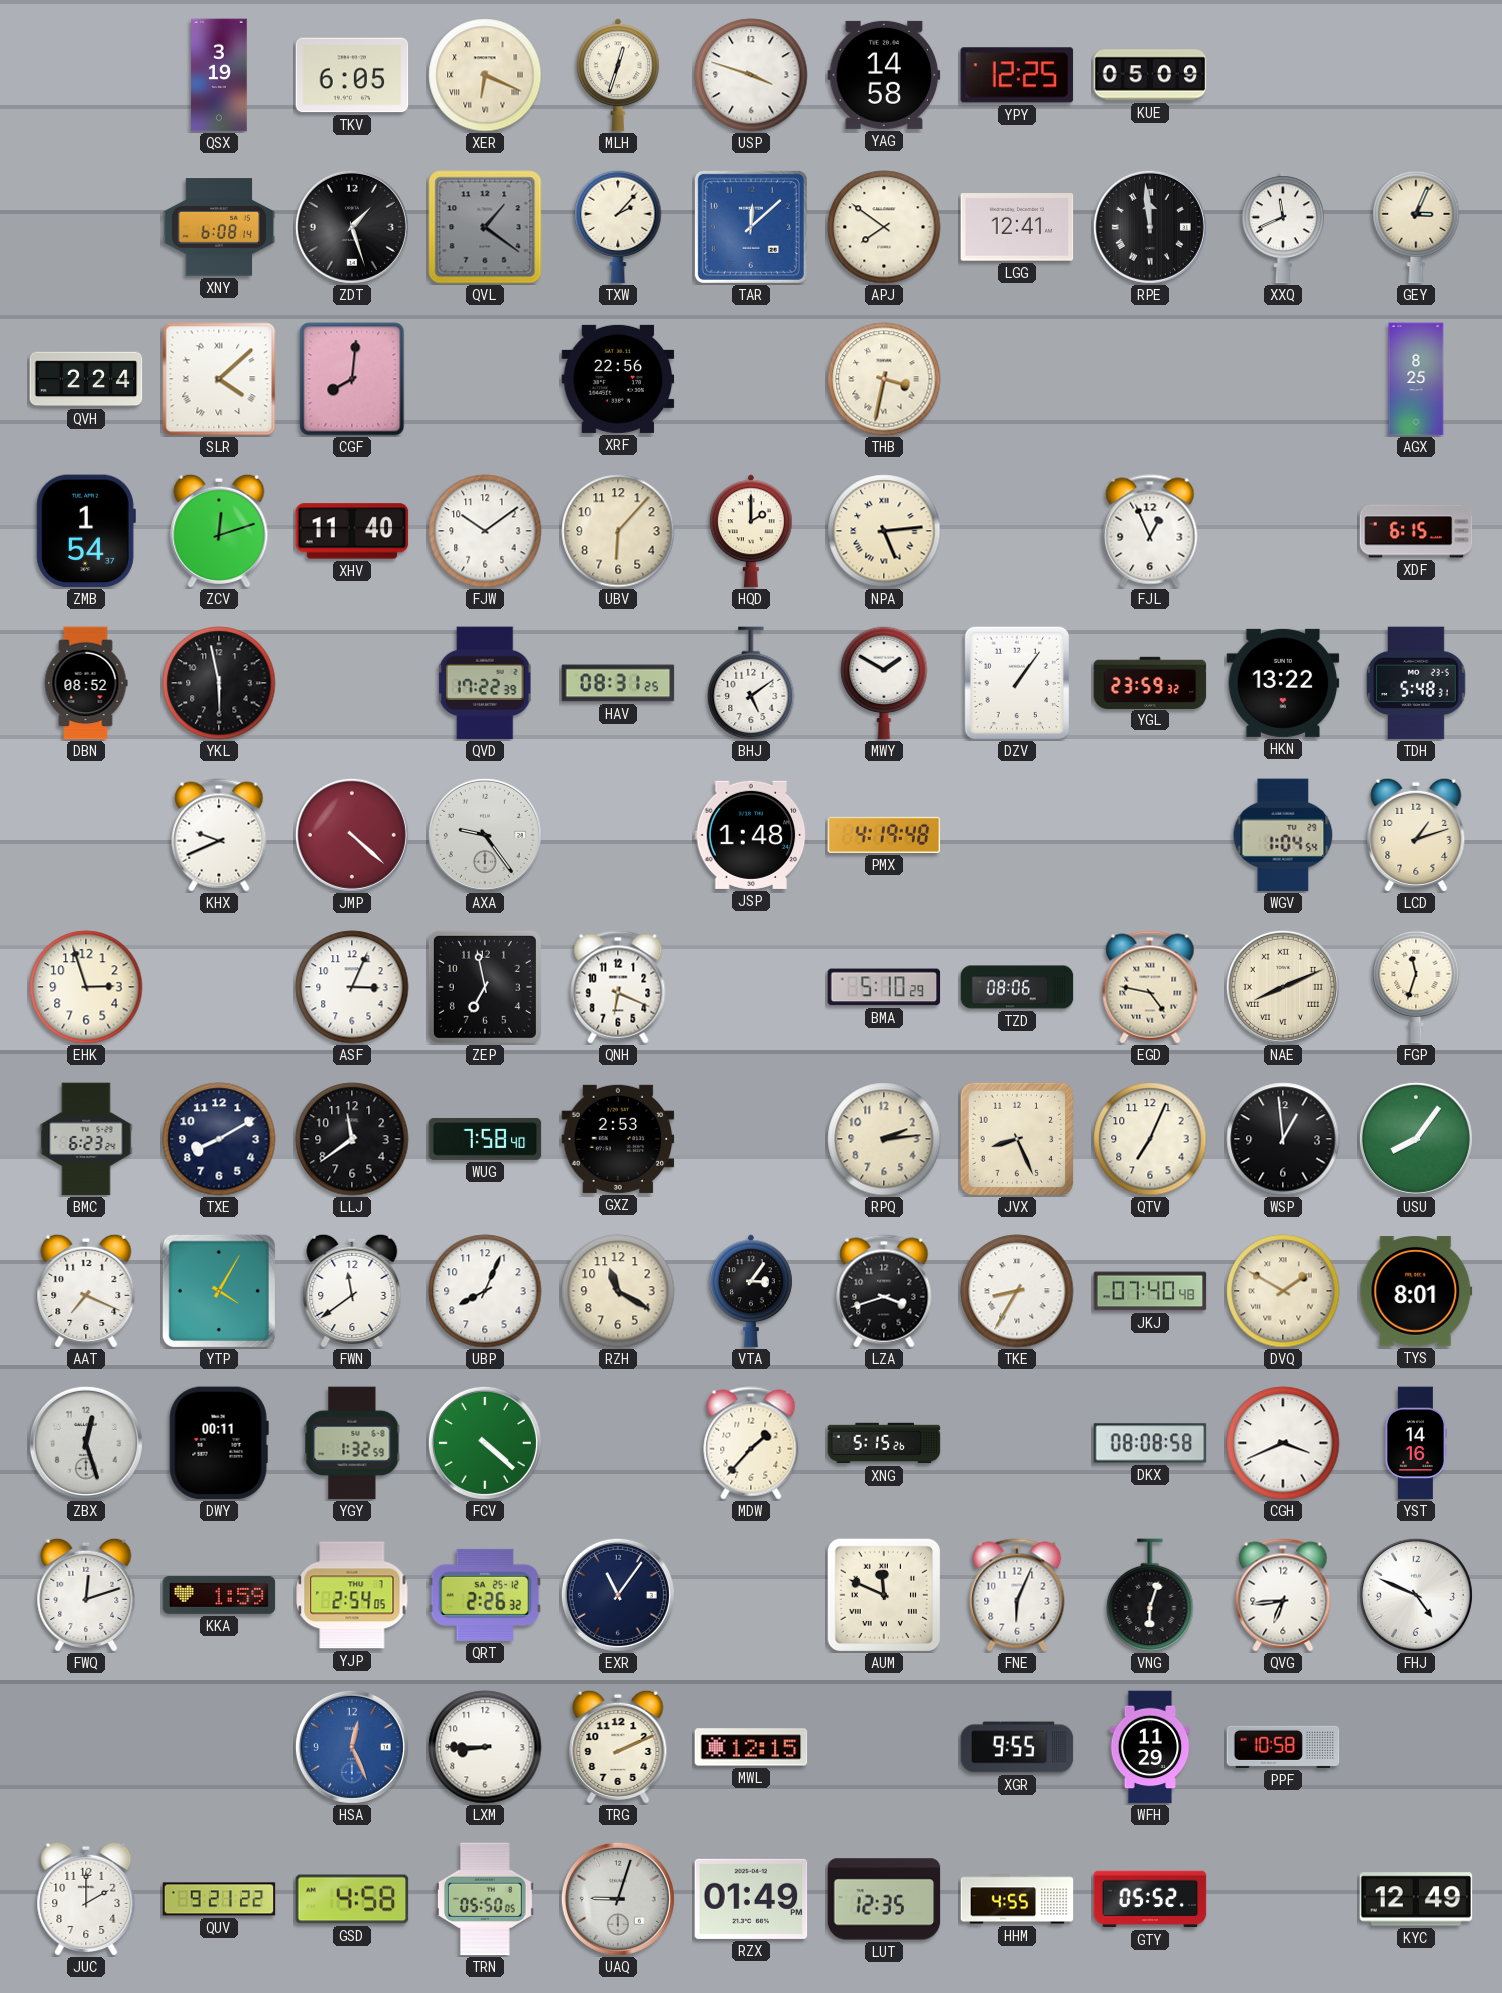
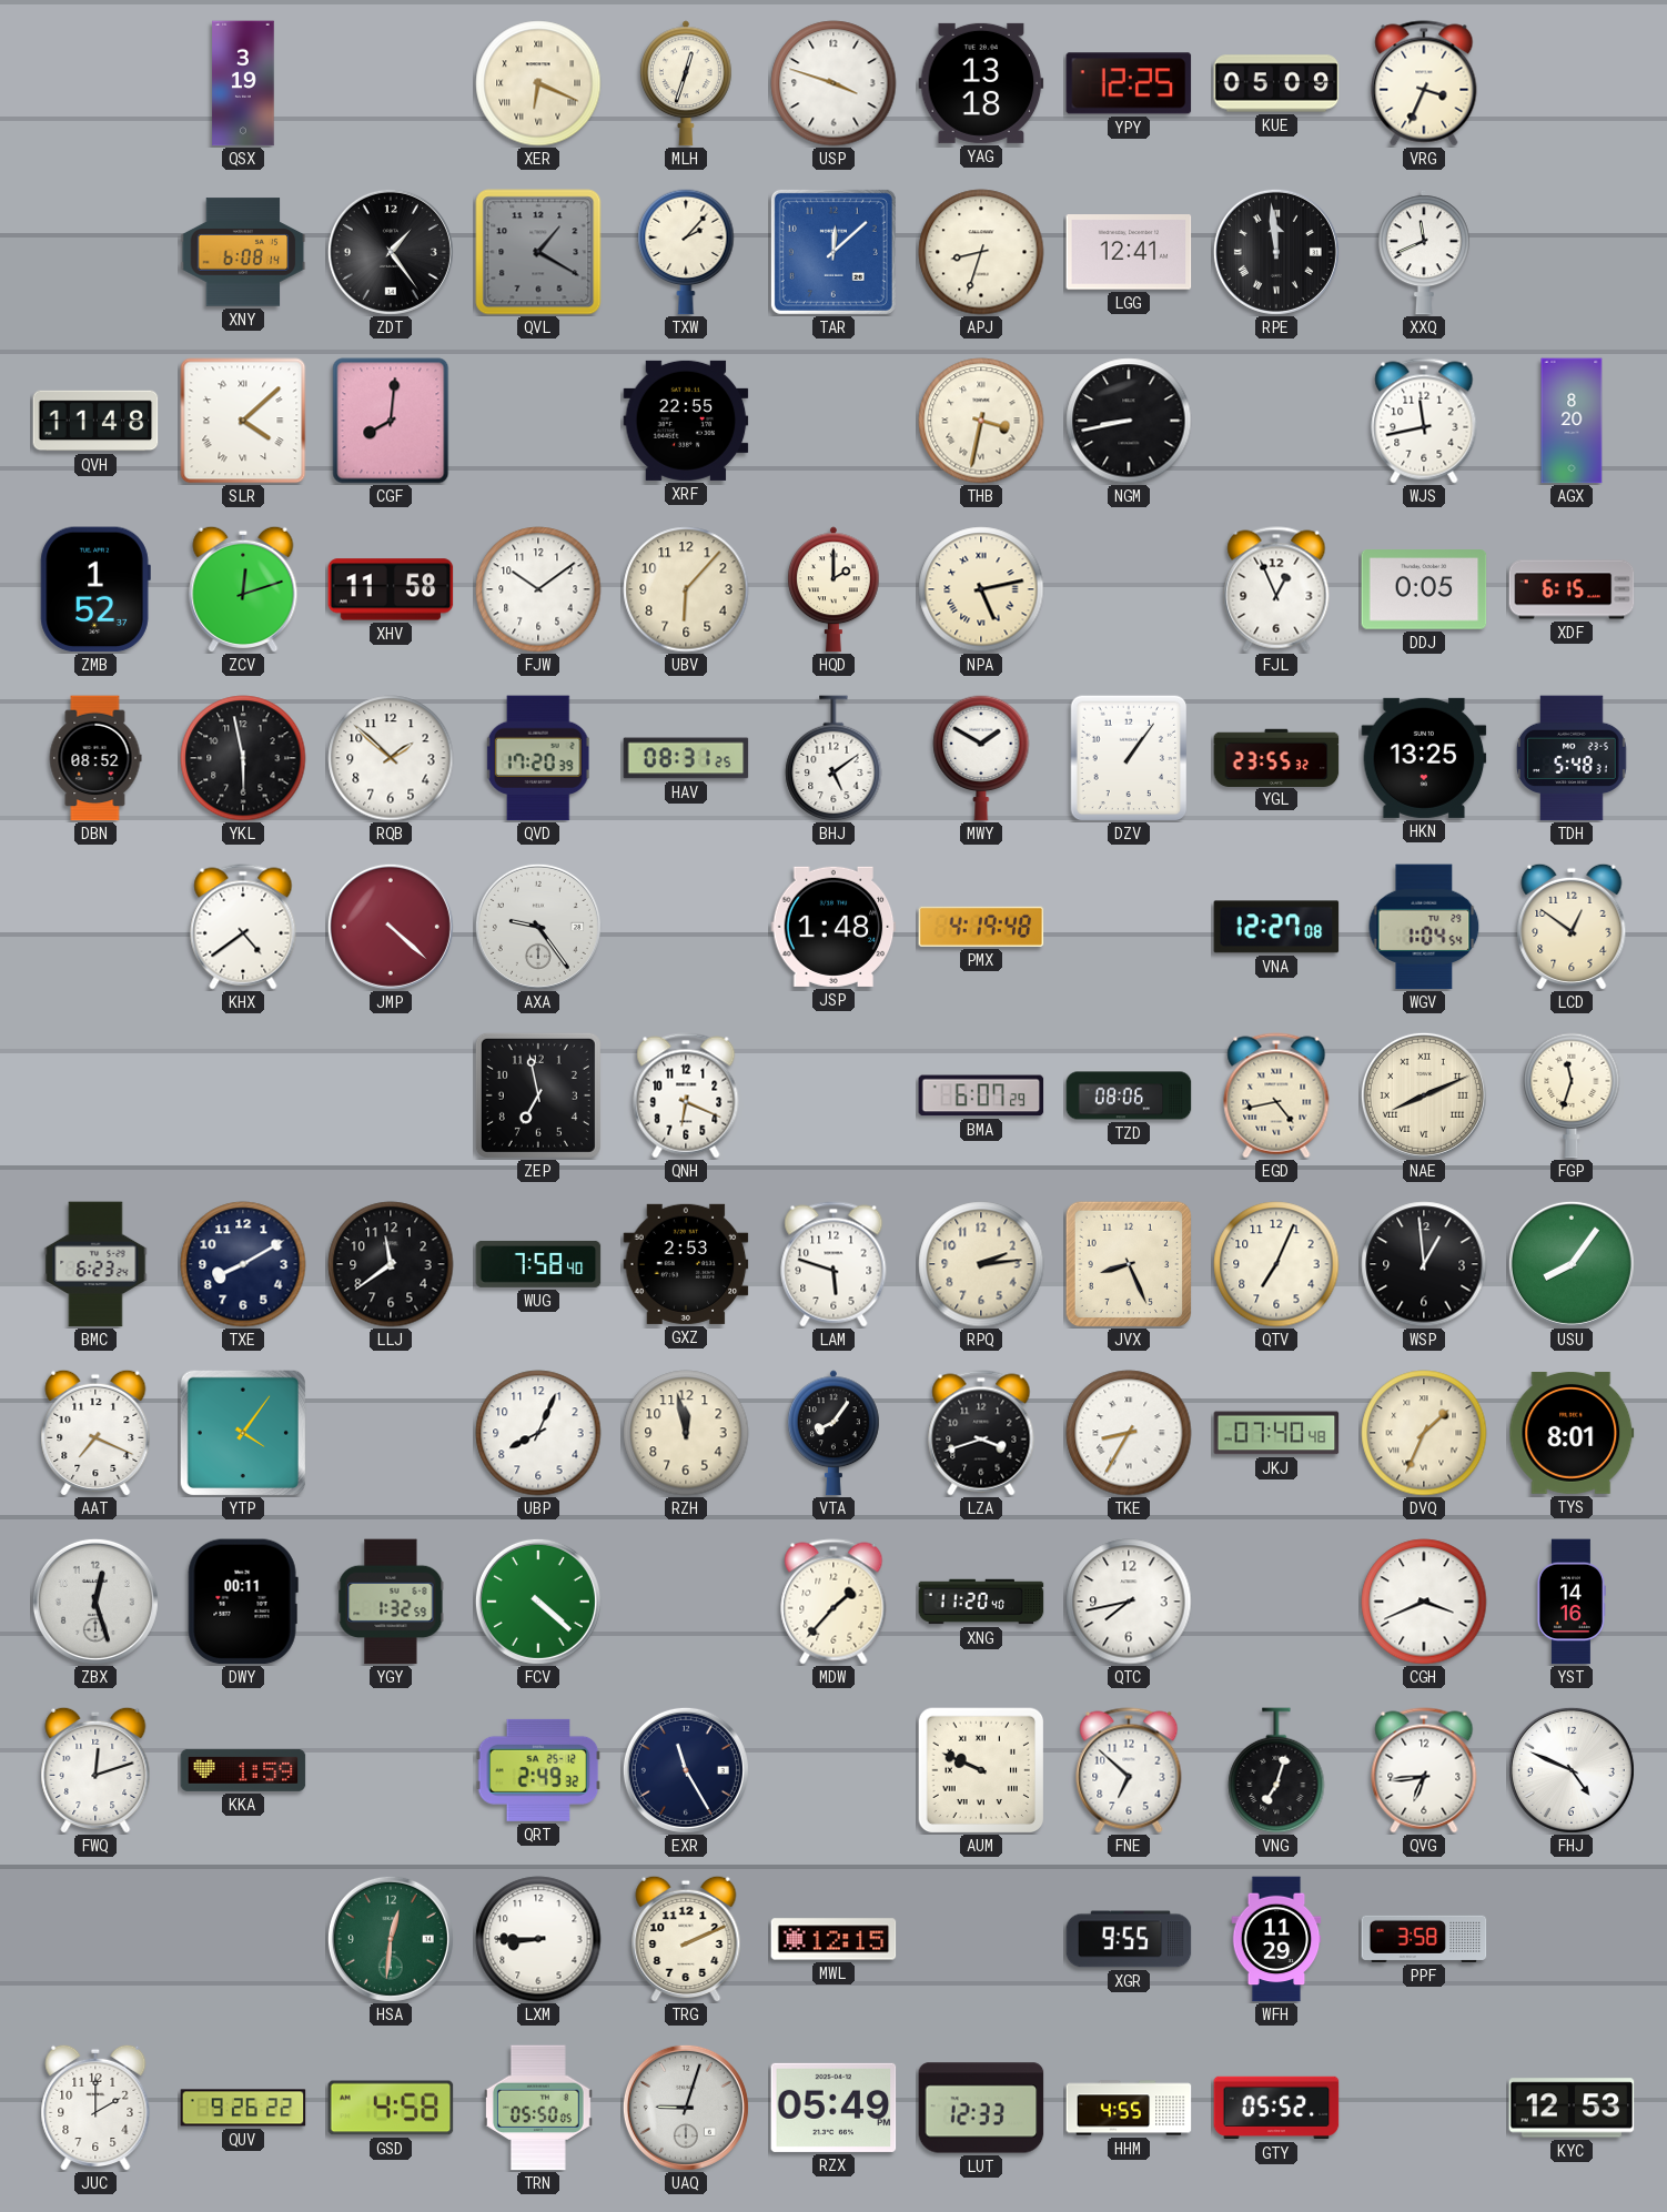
TKV: 6:05 -> none (352, 75)
YAG: 14:58 -> 13:18 (981, 83)
VRG: none -> 3:34 (1424, 83)
ZDT: 1:27 -> 1:24 (391, 252)
QVL: 1:21 -> 1:20 (538, 252)
APJ: 7:51 -> 8:33 (981, 252)
GEY: 3:04 -> none (1416, 227)
QVH: 2:24 -> 11:48 (95, 421)
XRF: 22:56 -> 22:55 (686, 421)
NGM: none -> 8:43 (1129, 421)
WJS: none -> 11:43 (1424, 421)
AGX: 8:25 -> 8:20 (1572, 421)
ZMB: 1:54 -> 1:52 (95, 589)
XHV: 11:40 -> 11:58 (391, 589)
NPA: 5:14 -> 5:13 (981, 589)
DDJ: none -> 0:05 (1424, 589)
RQB: none -> 1:52 (391, 758)
QVD: 17:22 -> 17:20 (538, 758)
YGL: 23:59 -> 23:55 (1276, 757)
HKN: 13:22 -> 13:25 (1424, 758)
KHX: 9:41 -> 4:39 (243, 927)
VNA: none -> 12:27 (1276, 927)
LCD: 1:12 -> 12:51 (1572, 926)
EHK: 2:57 -> none (86, 987)
ASF: 3:04 -> none (352, 987)
BMA: 5:10 -> 6:07 (981, 1095)
EGD: 4:47 -> 4:43 (1276, 1095)
LAM: none -> 5:48 (833, 1264)
YTP: 4:05 -> 4:06 (243, 1433)
FWN: 11:39 -> none (352, 1290)
RZH: 11:20 -> 11:58 (686, 1433)
VTA: 3:06 -> 8:06 (833, 1433)
DVQ: 1:50 -> 1:34 (1424, 1433)
XNG: 5:15 -> 11:20 (981, 1602)
QTC: none -> 7:43 (1129, 1602)
DKX: 08:08 -> none (1150, 1443)
YJP: 2:54 -> none (352, 1595)
QRT: 2:26 -> 2:49 (538, 1770)
EXR: 11:06 -> 11:25 (686, 1770)
AUM: 11:49 -> 9:49 (981, 1770)
FNE: 6:04 -> 6:52 (1129, 1770)
VNG: 6:03 -> 7:03 (1276, 1770)
HSA: 12:26 -> 12:31 (391, 1939)
HSA dial: blue -> green (391, 1939)
PPF: 10:58 -> 3:58 (1424, 1939)
QUV: 9:21 -> 9:26 (243, 2108)
RZX: 01:49 -> 05:49 (833, 2108)
LUT: 12:35 -> 12:33 (981, 2108)
KYC: 12:49 -> 12:53 (1572, 2108)
